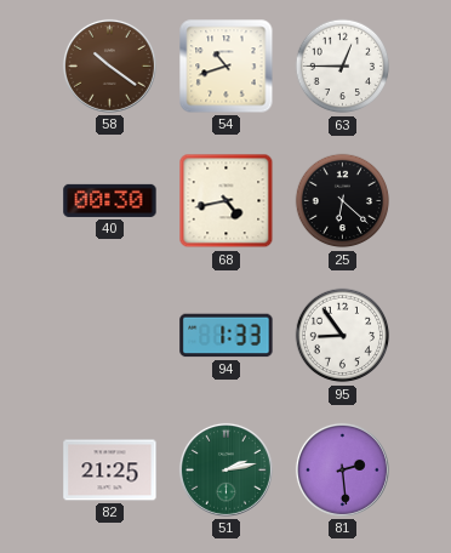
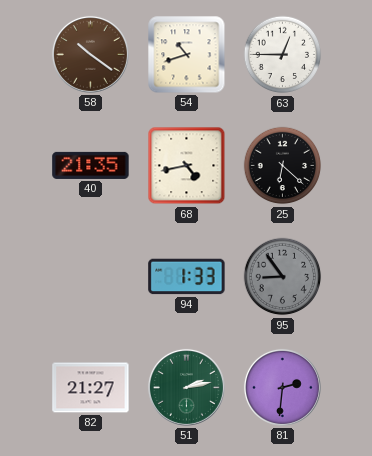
40: 00:30 -> 21:35 (91, 165)
95 dial: white -> grey (283, 277)
82: 21:25 -> 21:27 (91, 388)
81: 2:29 -> 2:31 (282, 387)
